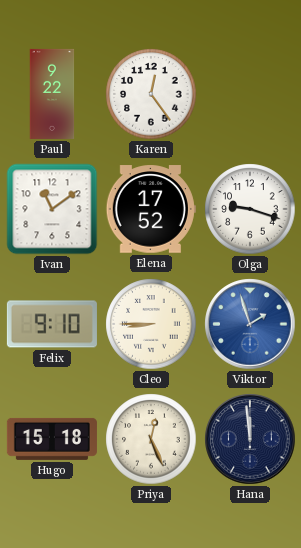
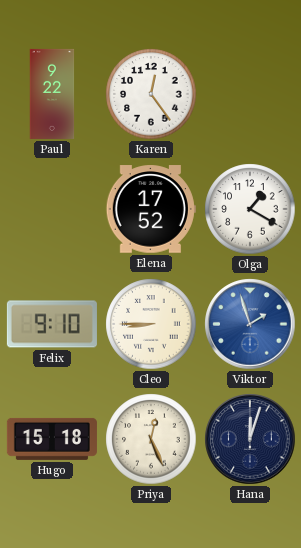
Ivan: 11:09 -> none (52, 209)
Olga: 9:18 -> 1:20 (250, 209)
Hana: 11:59 -> 12:03 (250, 439)
